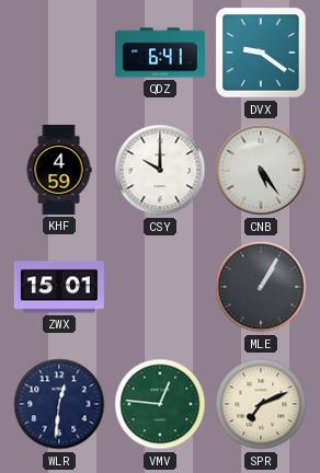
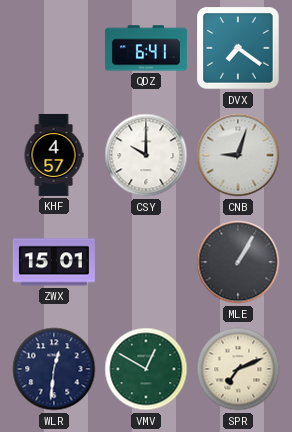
DVX: 9:21 -> 7:21 (238, 48)
KHF: 4:59 -> 4:57 (54, 155)
CNB: 5:24 -> 9:03 (238, 155)
VMV: 12:46 -> 12:50 (146, 369)
